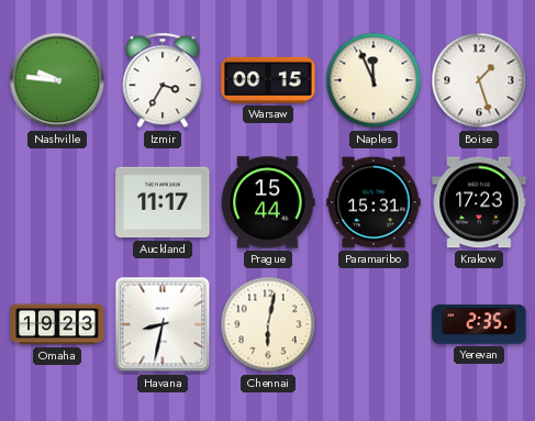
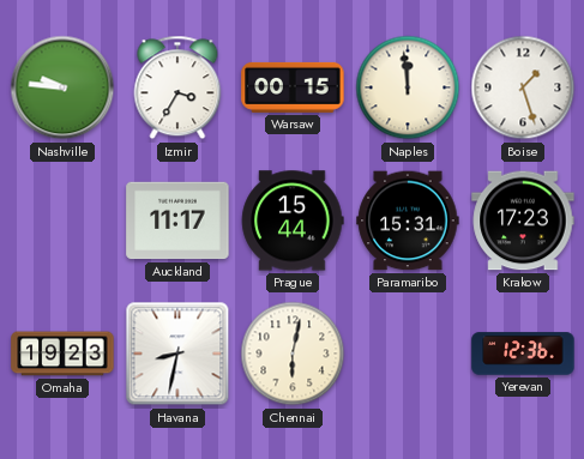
Naples: 11:56 -> 11:59 (408, 87)
Yerevan: 2:35 -> 12:36 (523, 354)
